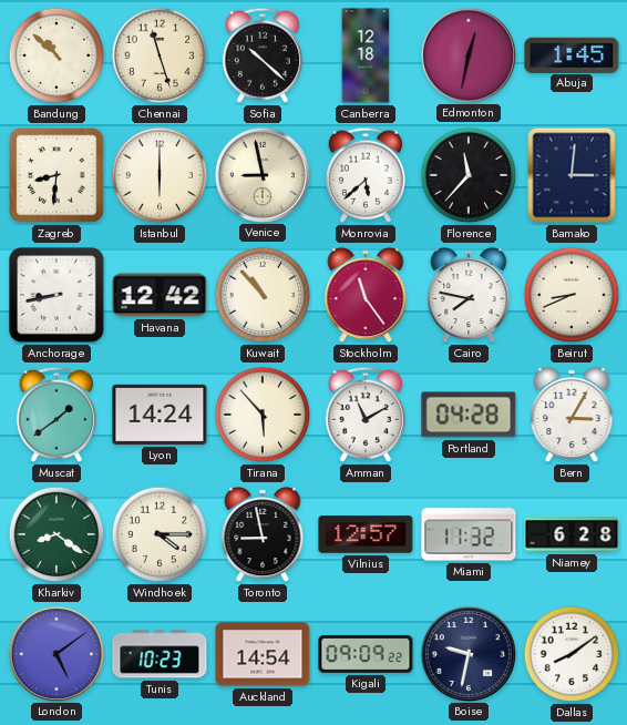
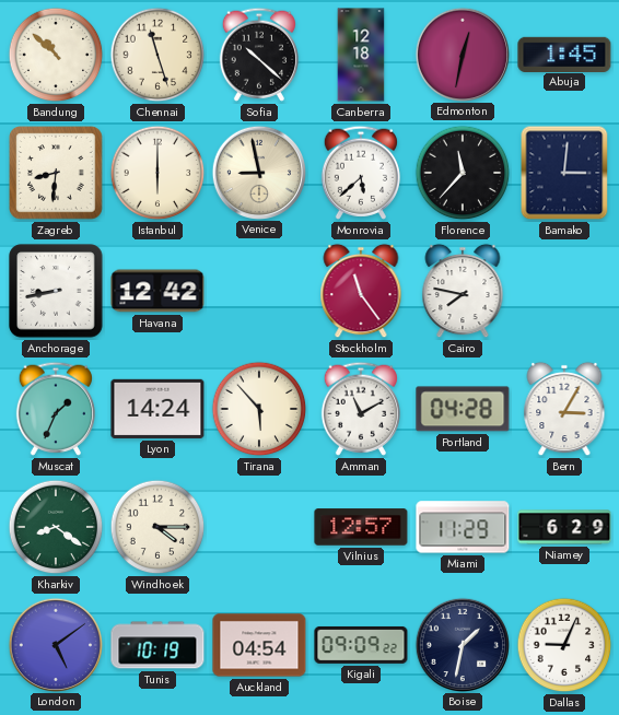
Kuwait: 10:53 -> none (263, 295)
Beirut: 8:41 -> none (572, 295)
Muscat: 1:39 -> 1:34 (55, 409)
Toronto: 8:58 -> none (263, 534)
Miami: 11:32 -> 11:29 (463, 527)
Niamey: 6:28 -> 6:29 (564, 527)
Tunis: 10:23 -> 10:19 (157, 645)
Auckland: 14:54 -> 04:54 (259, 645)
Boise: 9:32 -> 1:32 (462, 644)
Dallas: 8:09 -> 9:04 (564, 645)
